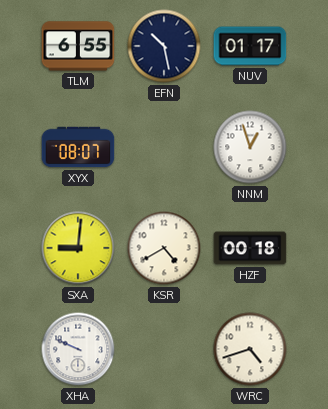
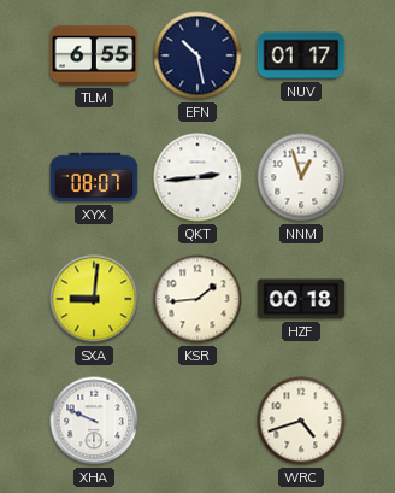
QKT: none -> 2:44 (197, 177)
KSR: 4:40 -> 1:44 (197, 299)
